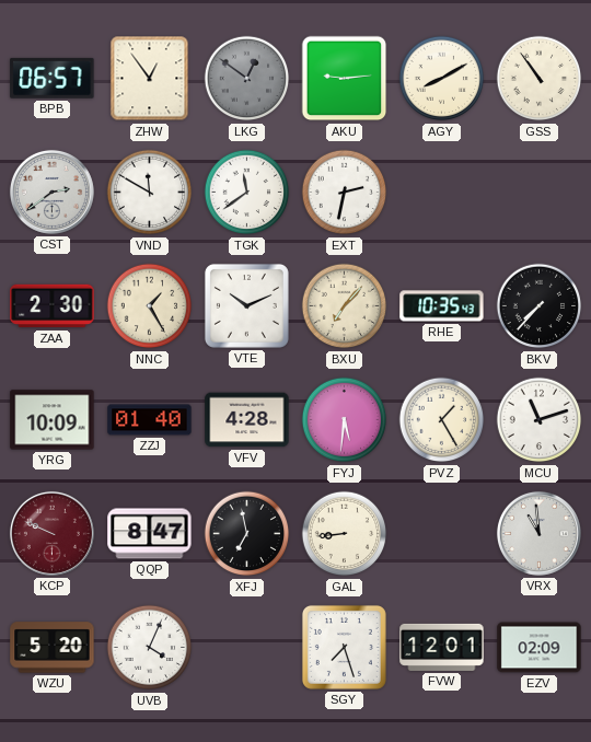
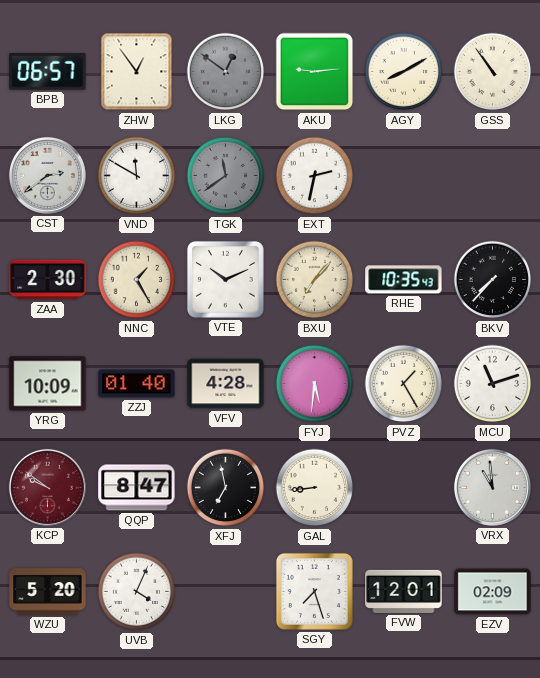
TGK dial: white -> grey (226, 176)
KCP: 9:49 -> 9:51 (47, 487)
